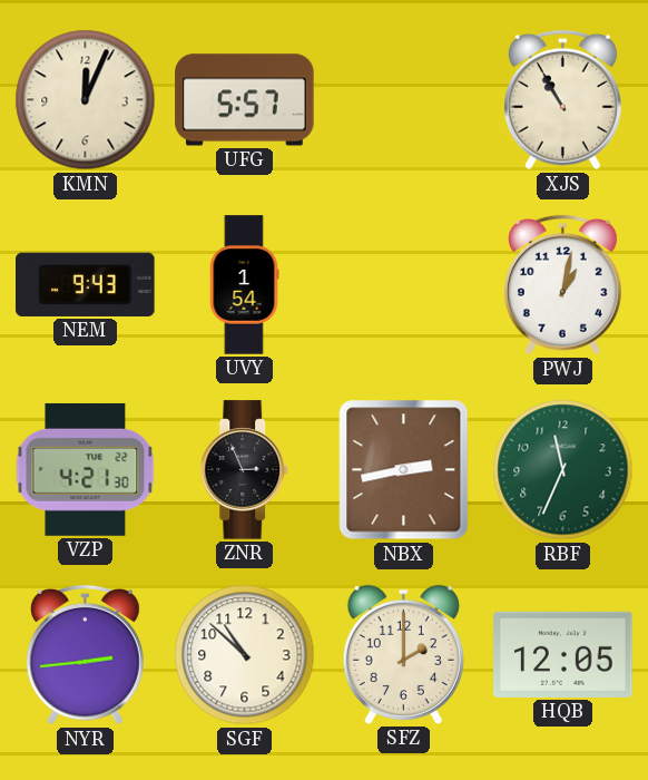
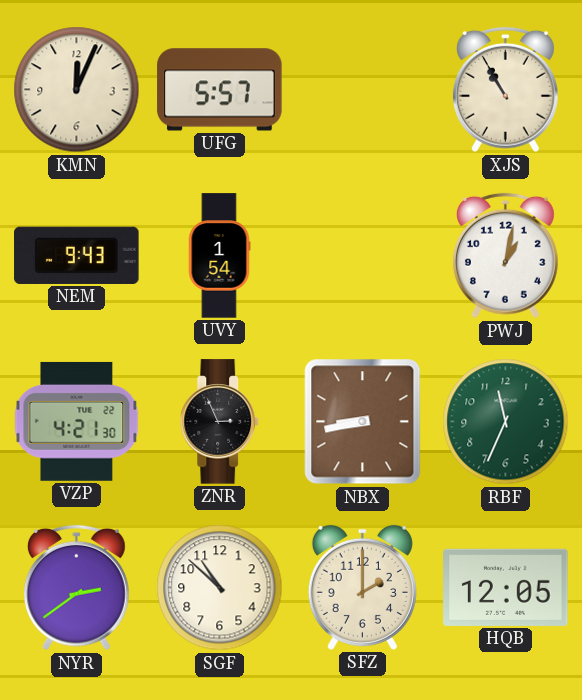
NBX: 2:43 -> 8:43 (363, 422)
NYR: 2:44 -> 2:39 (76, 588)
